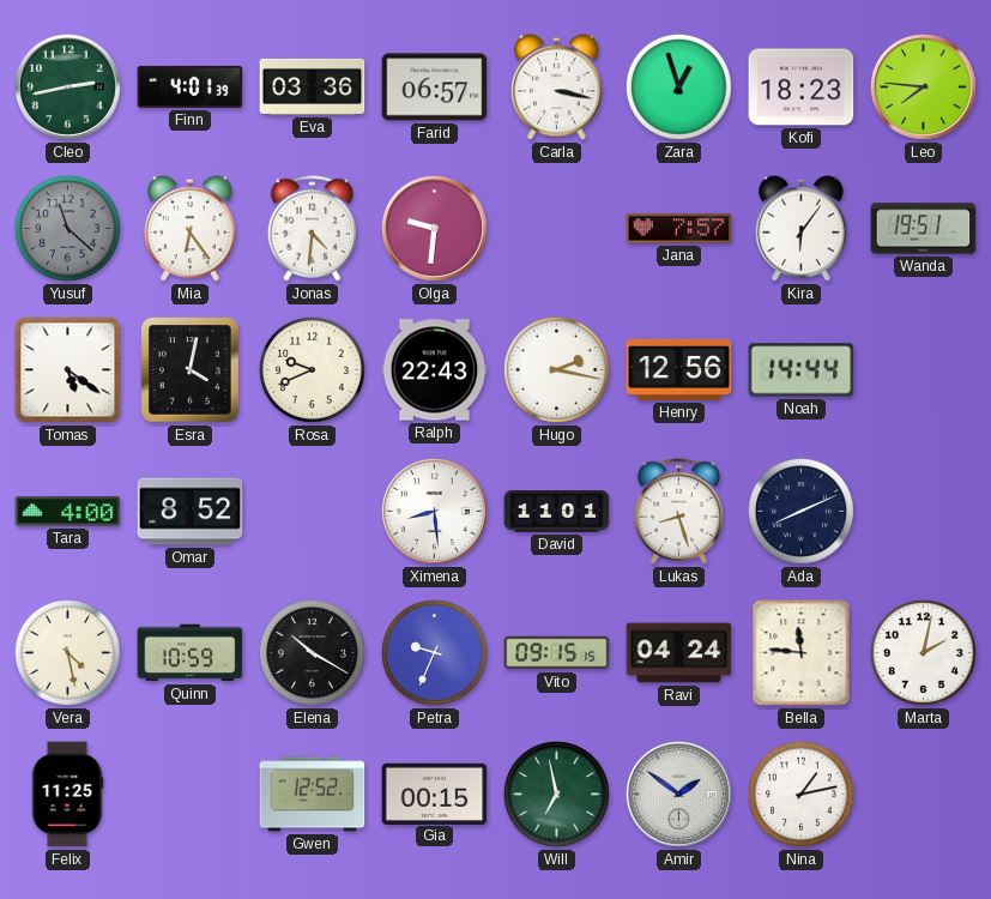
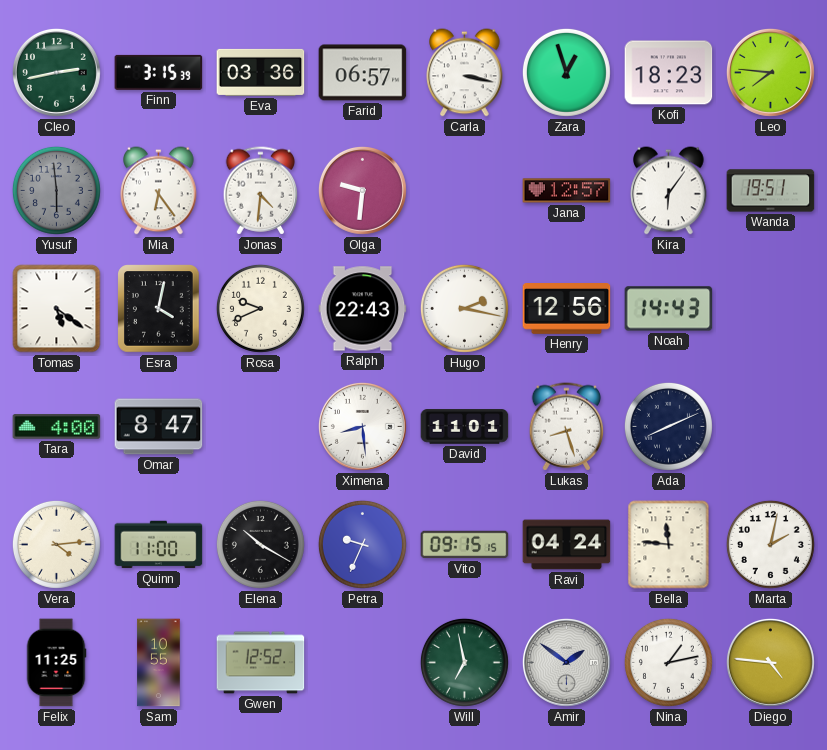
Finn: 4:01 -> 3:15 (159, 72)
Yusuf: 11:22 -> 5:59 (56, 190)
Jana: 7:57 -> 12:57 (567, 191)
Noah: 14:44 -> 14:43 (669, 309)
Omar: 8:52 -> 8:47 (159, 427)
Vera: 4:28 -> 4:14 (56, 544)
Quinn: 10:59 -> 11:00 (159, 545)
Sam: none -> 10:55 (159, 663)
Gia: 00:15 -> none (435, 794)
Diego: none -> 4:46 (770, 662)
